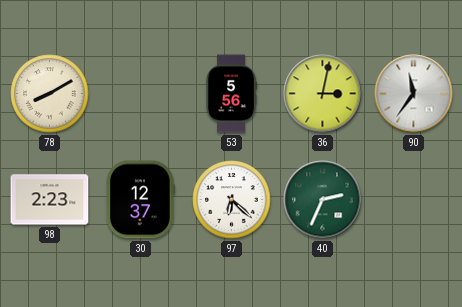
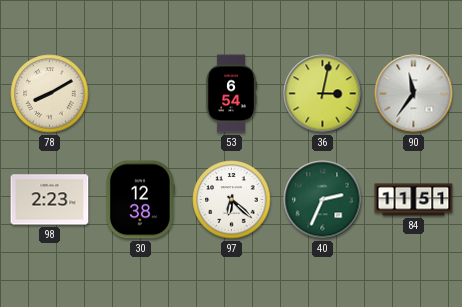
53: 5:56 -> 6:54 (231, 94)
30: 12:37 -> 12:38 (141, 200)
84: none -> 11:51 (414, 200)
